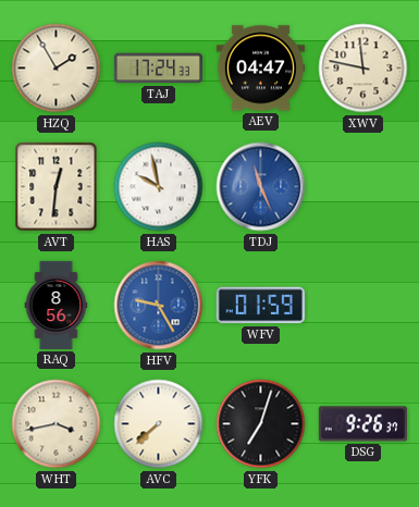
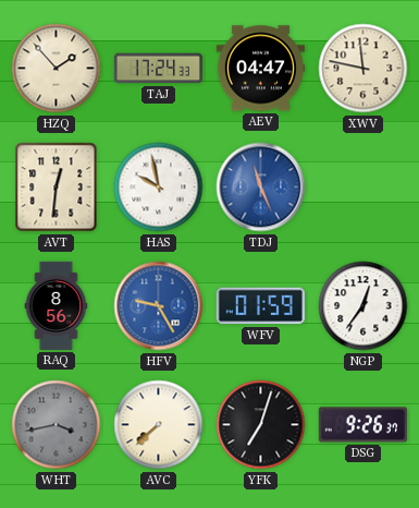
HZQ: 1:55 -> 1:53 (57, 69)
NGP: none -> 12:36 (363, 306)
WHT dial: cream -> grey (57, 425)
